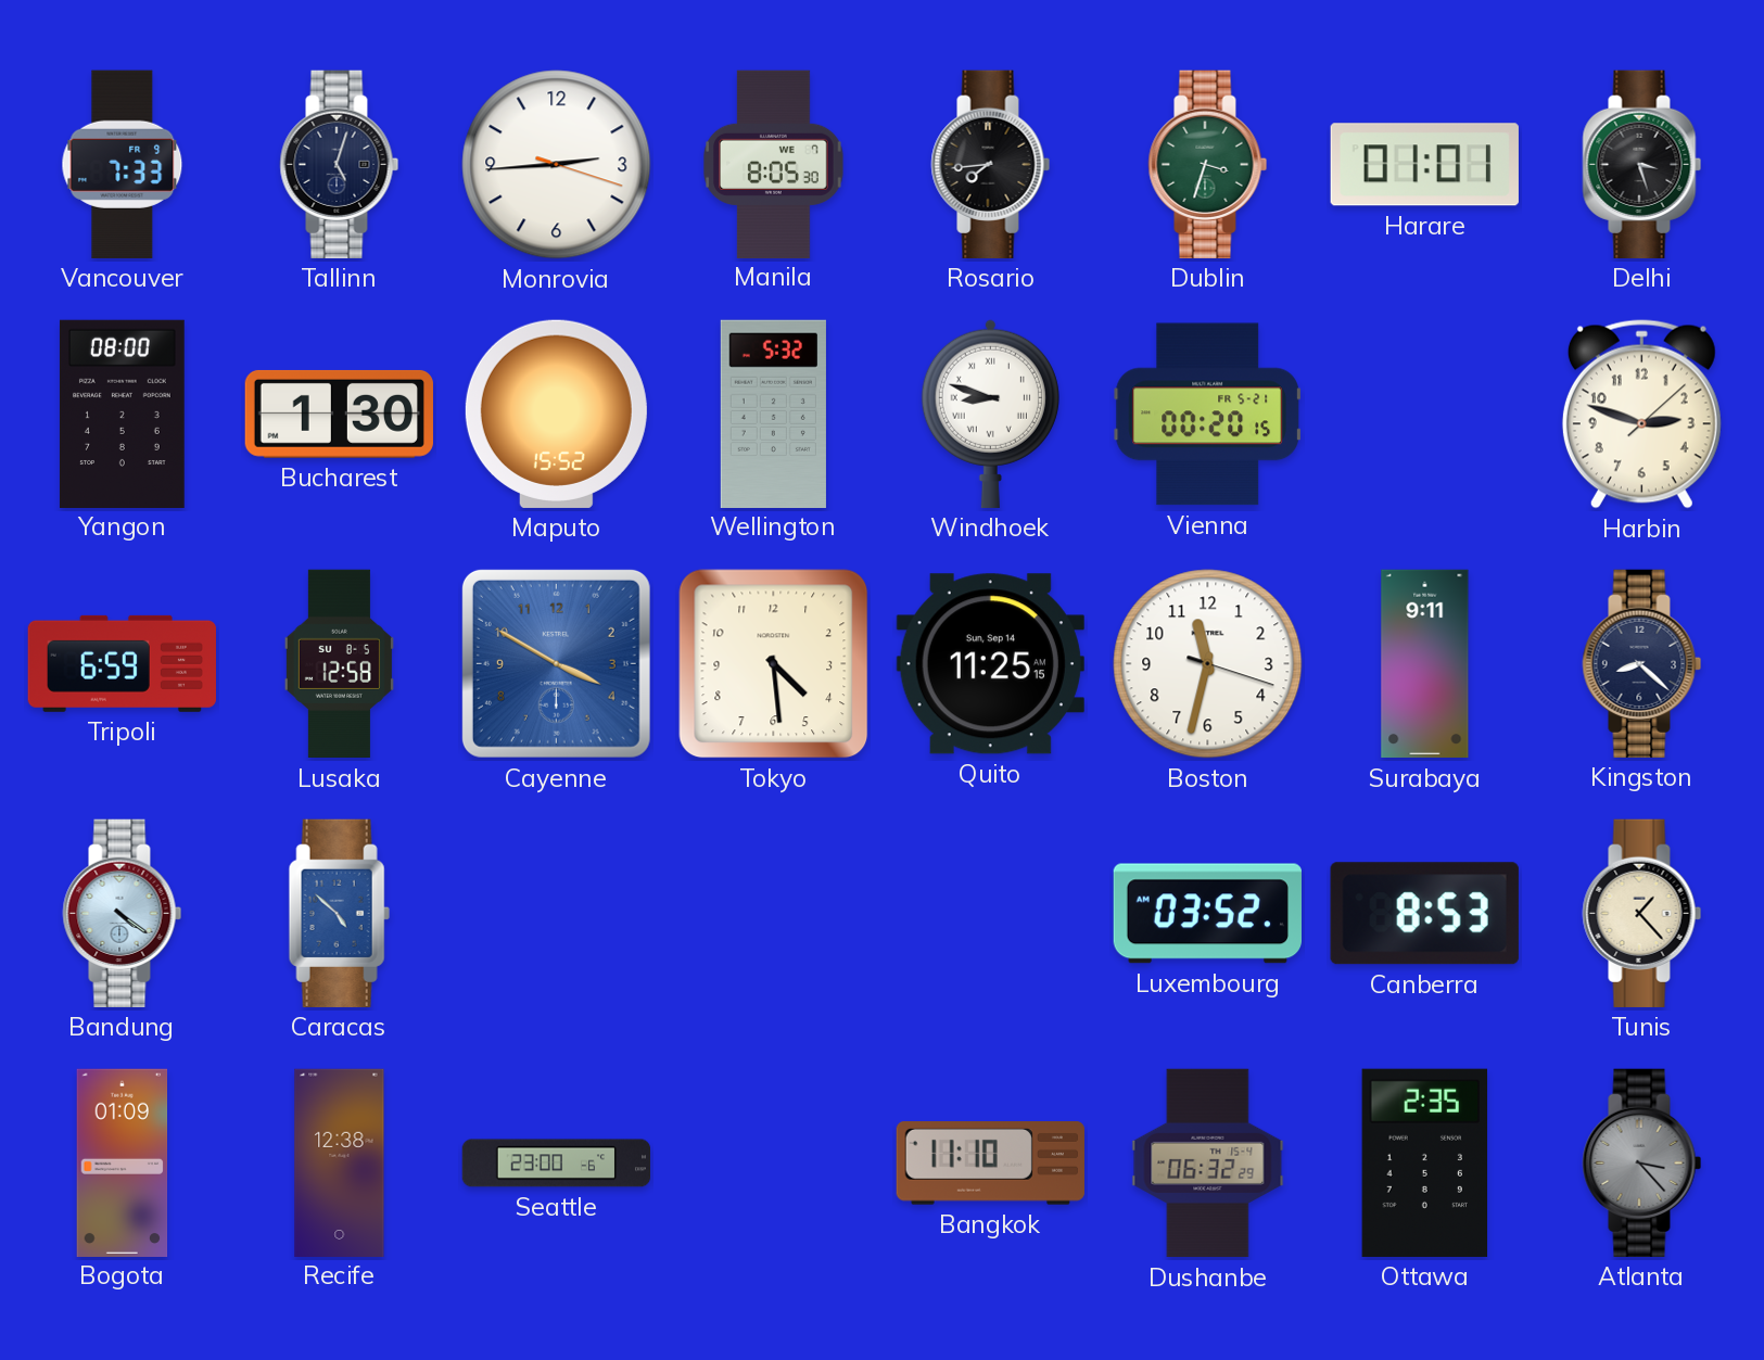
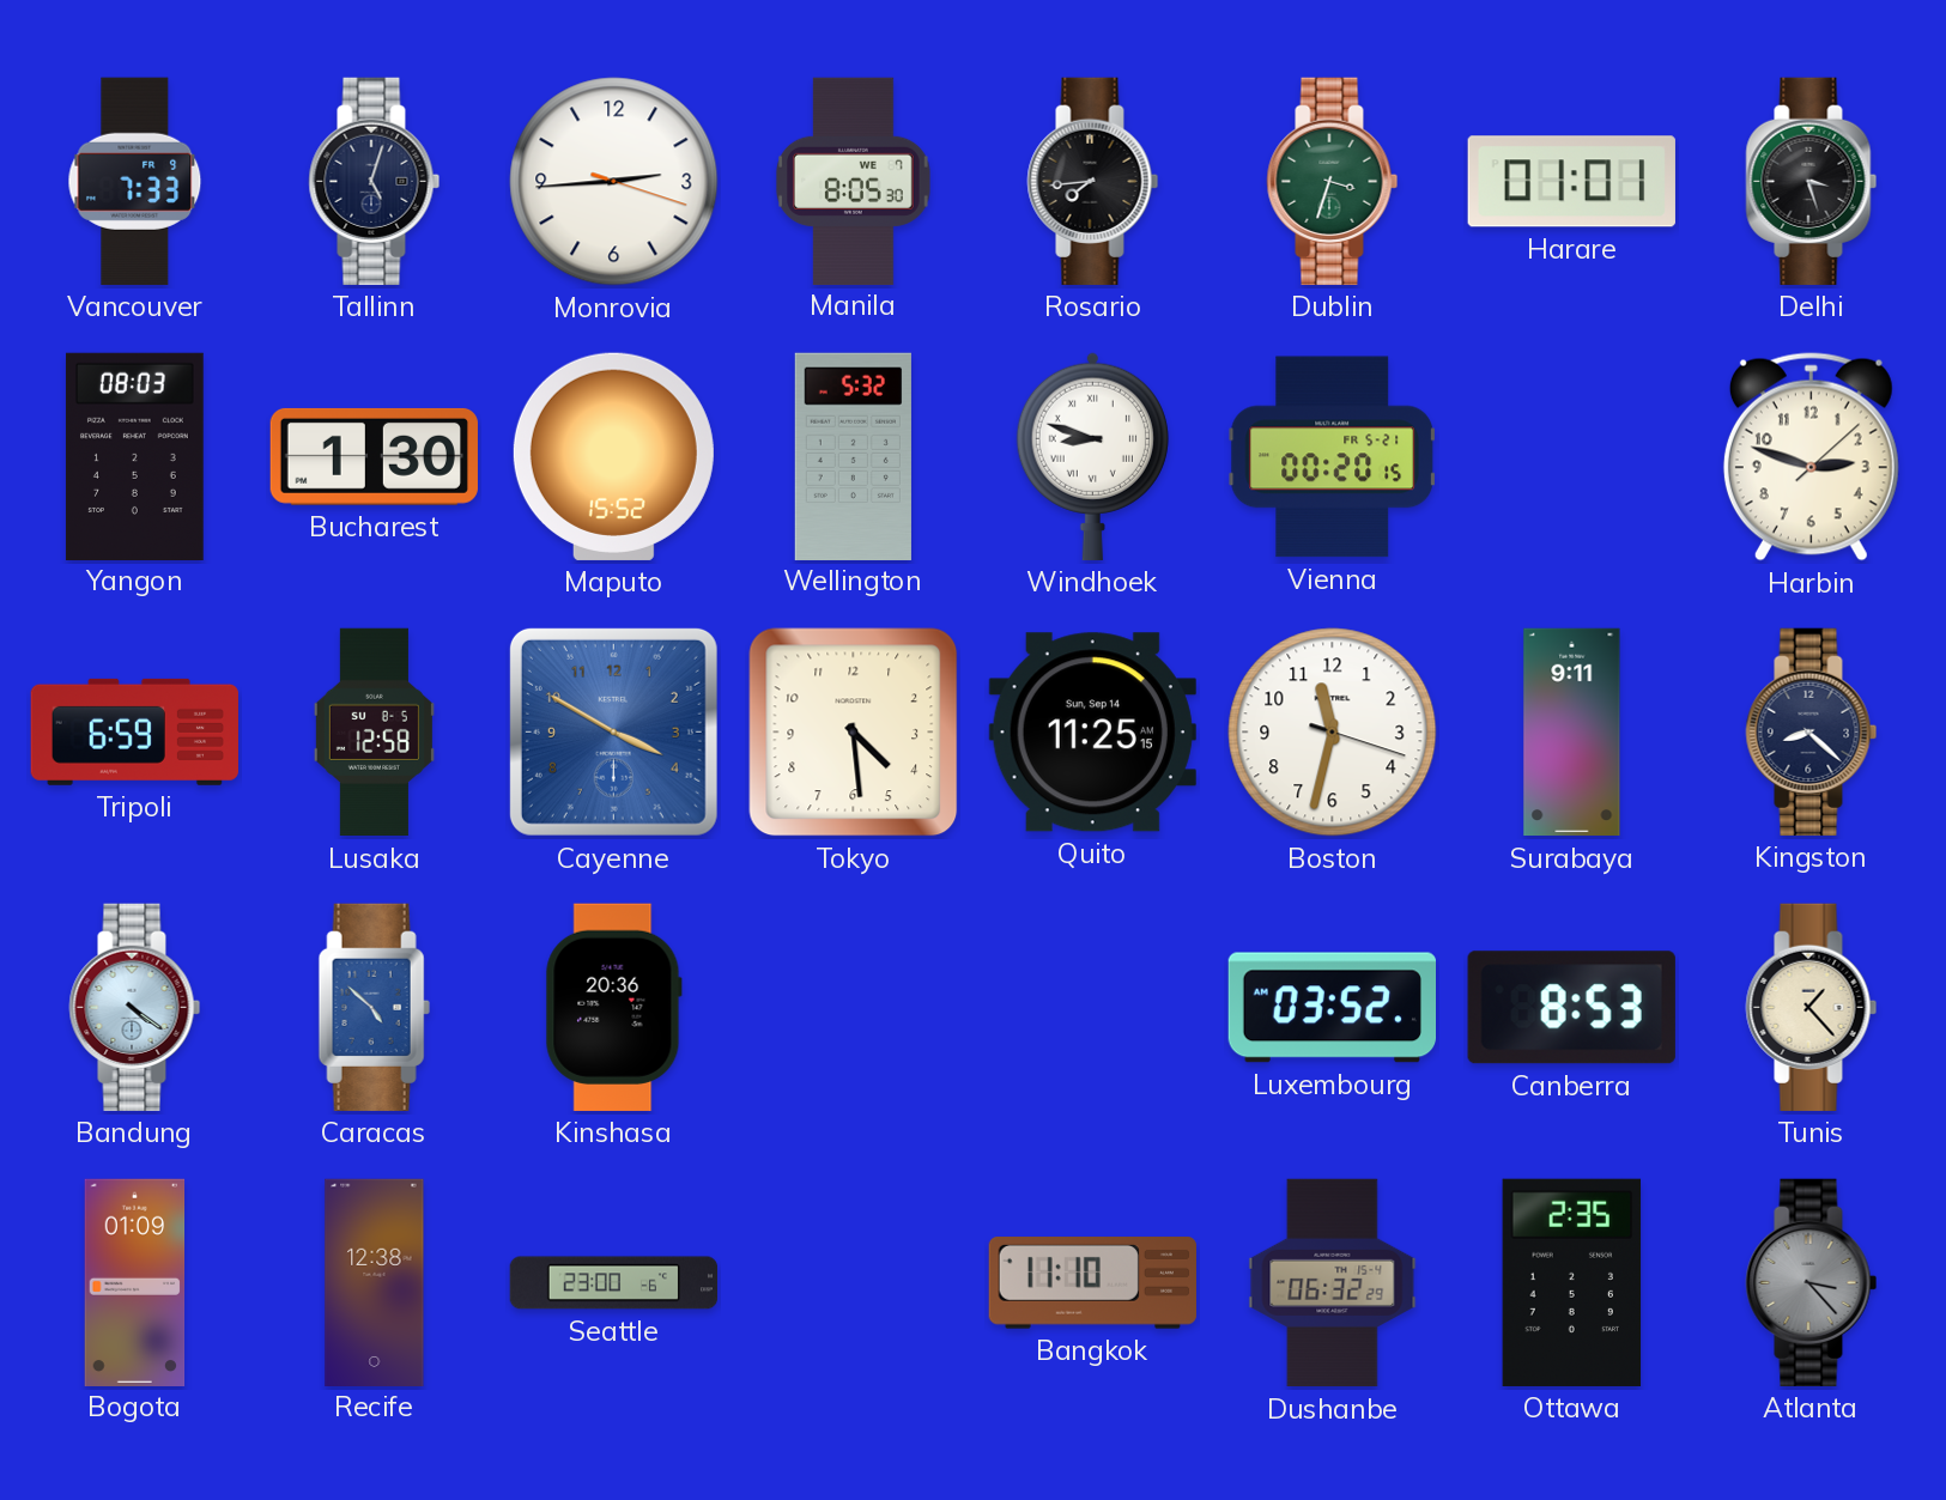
Yangon: 08:00 -> 08:03 (135, 456)
Kinshasa: none -> 20:36 (613, 1007)
